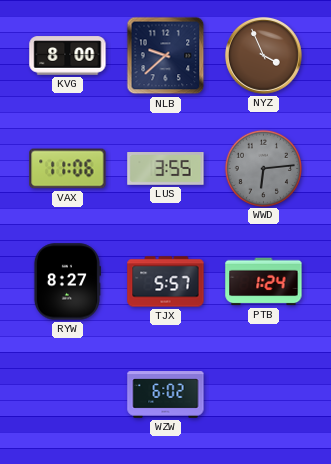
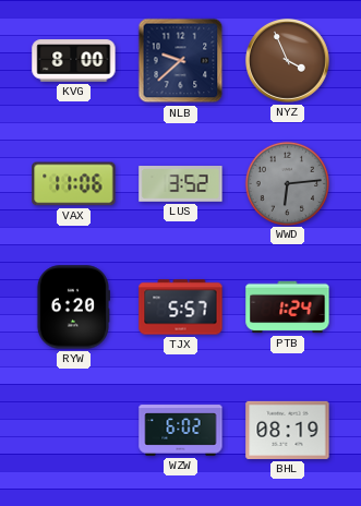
LUS: 3:55 -> 3:52 (181, 184)
RYW: 8:27 -> 6:20 (72, 308)
BHL: none -> 08:19 (288, 430)
